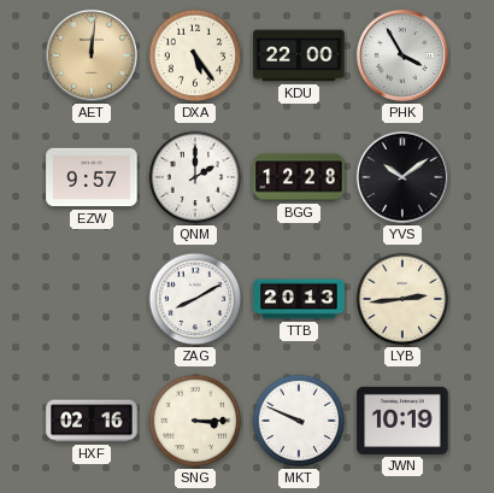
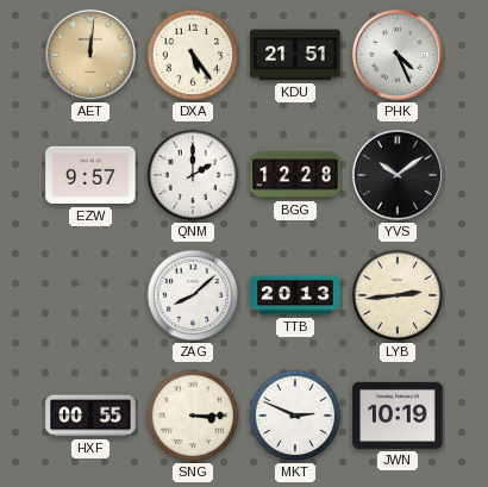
KDU: 22:00 -> 21:51 (295, 55)
PHK: 3:55 -> 4:26 (398, 55)
ZAG: 8:10 -> 8:08 (193, 295)
HXF: 02:16 -> 00:55 (90, 416)
MKT: 9:49 -> 2:49 (295, 416)
